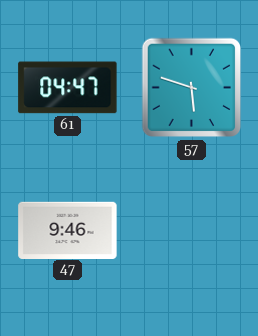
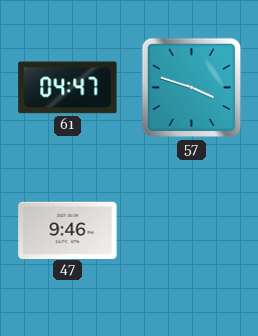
57: 5:48 -> 3:48 (192, 88)
